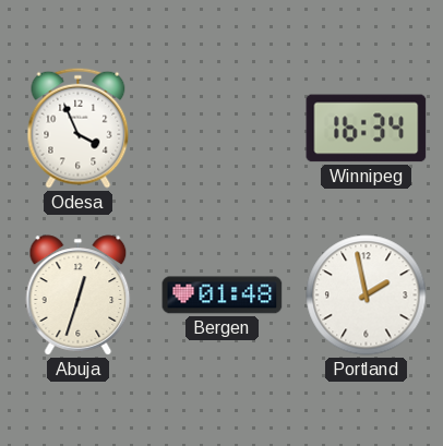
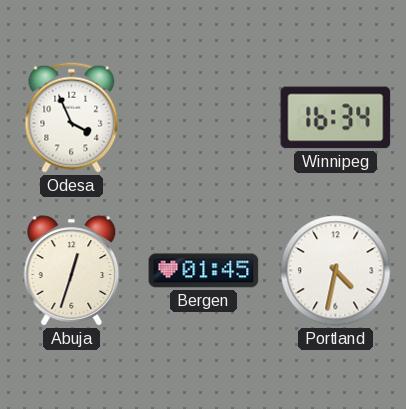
Bergen: 01:48 -> 01:45 (204, 271)
Portland: 1:58 -> 4:32 (336, 271)
